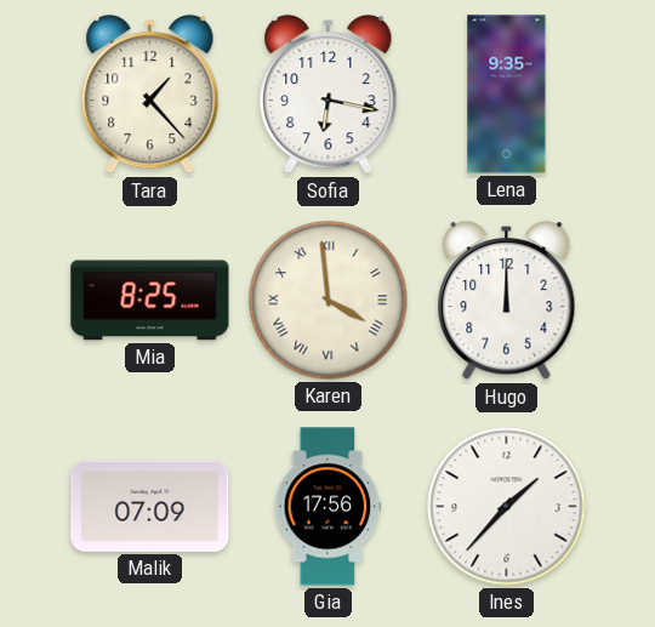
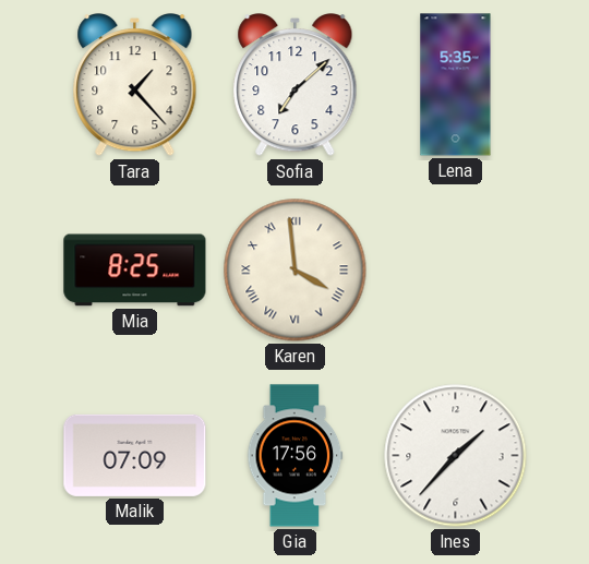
Sofia: 6:17 -> 7:08 (296, 85)
Lena: 9:35 -> 5:35 (456, 85)
Hugo: 12:00 -> none (507, 301)
